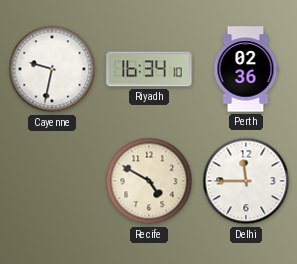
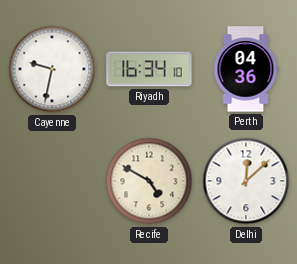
Perth: 02:36 -> 04:36 (246, 69)
Delhi: 11:45 -> 12:08 (246, 181)
